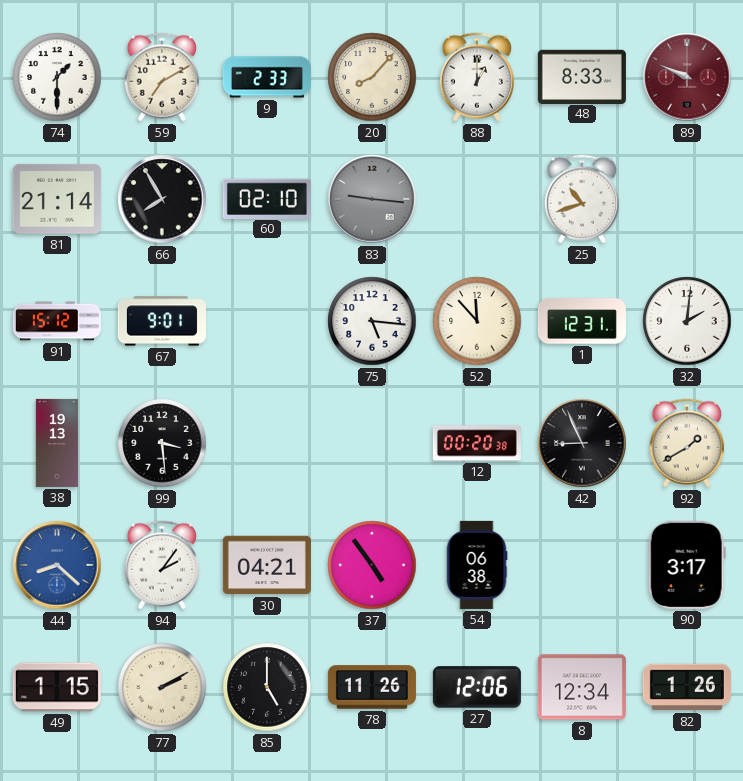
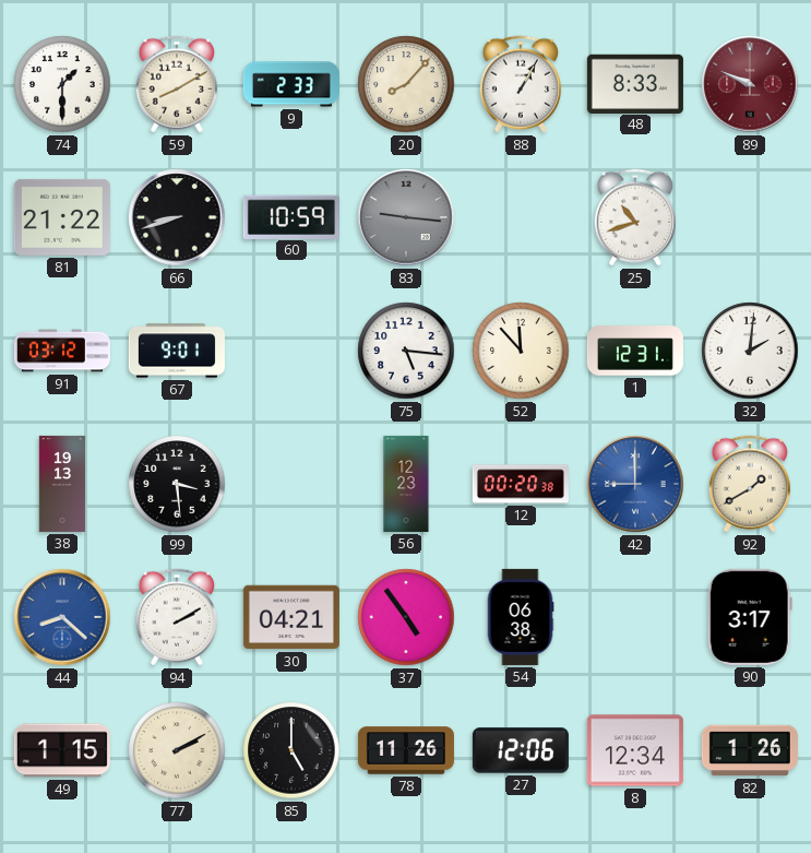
59: 7:10 -> 8:10 (177, 84)
88: 1:00 -> 1:05 (521, 84)
81: 21:14 -> 21:22 (62, 217)
66: 7:55 -> 8:42 (177, 217)
60: 02:10 -> 10:59 (291, 216)
91: 15:12 -> 03:12 (62, 351)
56: none -> 12:23 (406, 484)
42: 8:56 -> 9:00 (635, 484)
42 dial: black -> blue (635, 484)
94: 2:06 -> 2:10 (177, 617)
